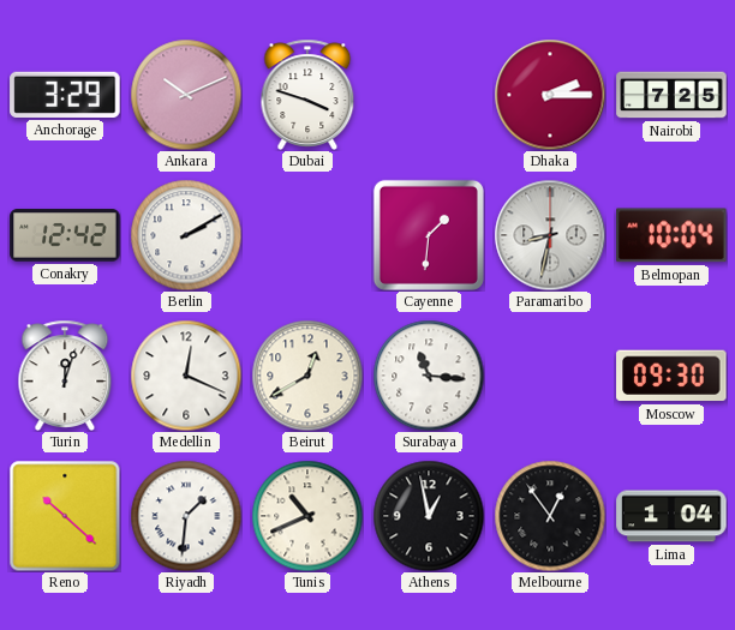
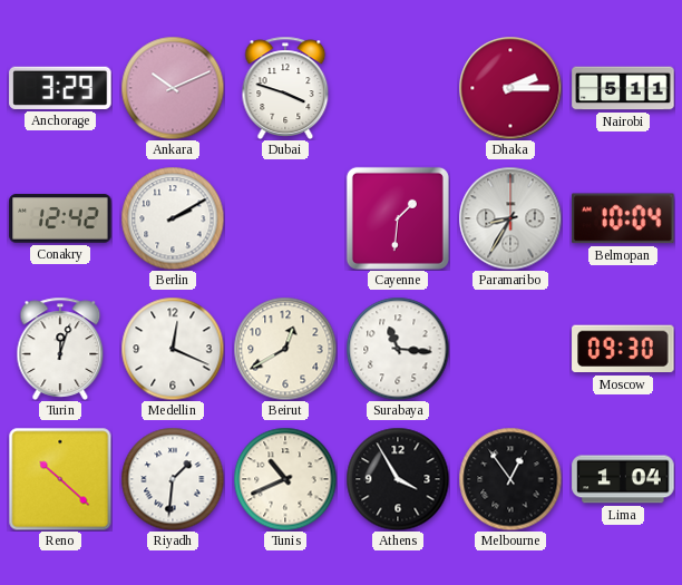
Nairobi: 7:25 -> 5:11 (623, 88)
Paramaribo: 8:32 -> 8:35 (510, 218)
Athens: 12:58 -> 3:55 (398, 479)
